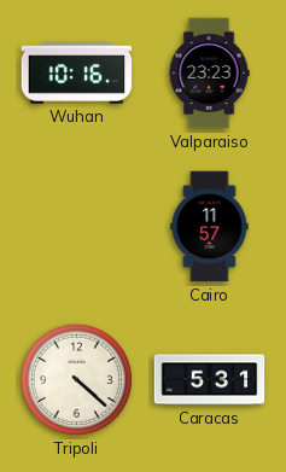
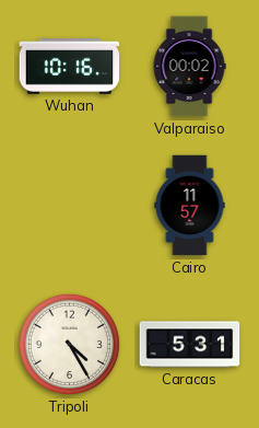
Valparaiso: 23:23 -> 00:02 (189, 67)
Tripoli: 4:22 -> 4:25 (69, 344)
